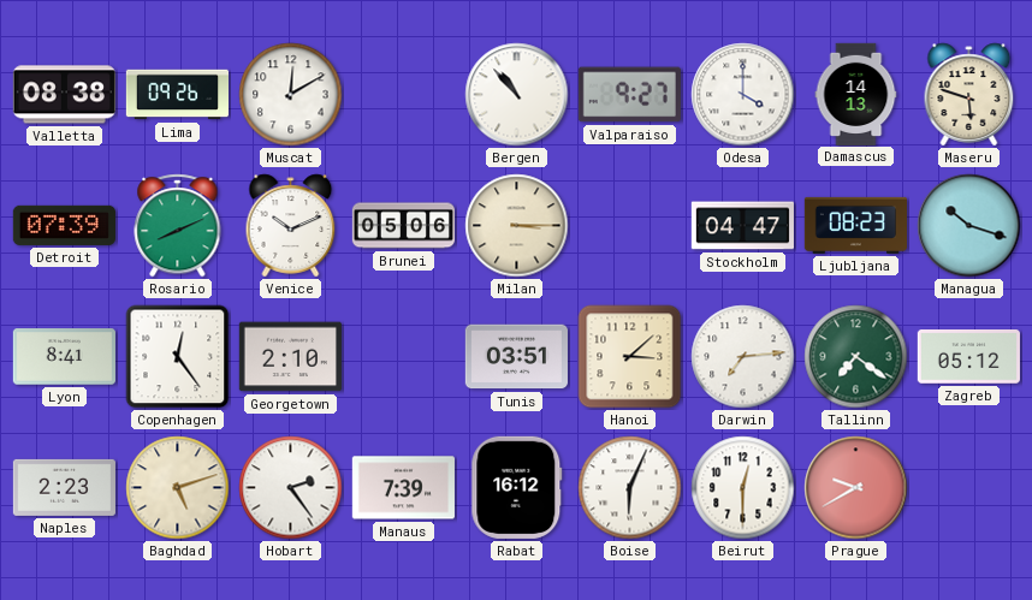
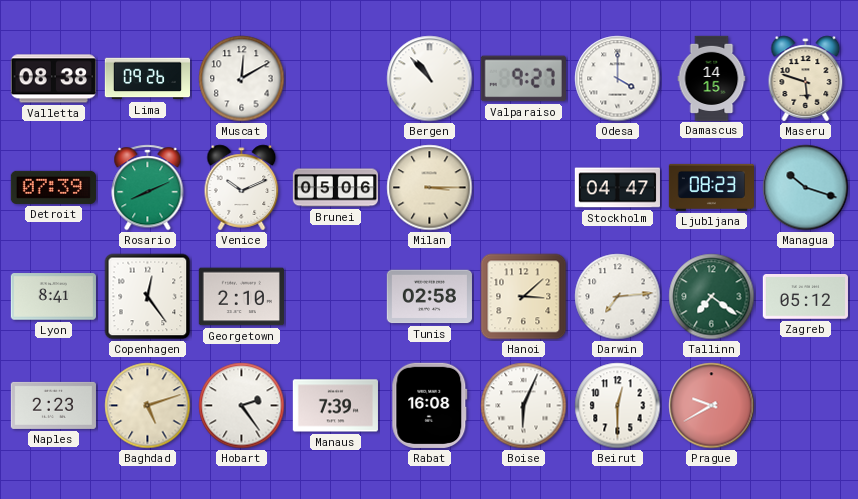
Damascus: 14:13 -> 14:15 (712, 78)
Tunis: 03:51 -> 02:58 (429, 297)
Rabat: 16:12 -> 16:08 (430, 405)
